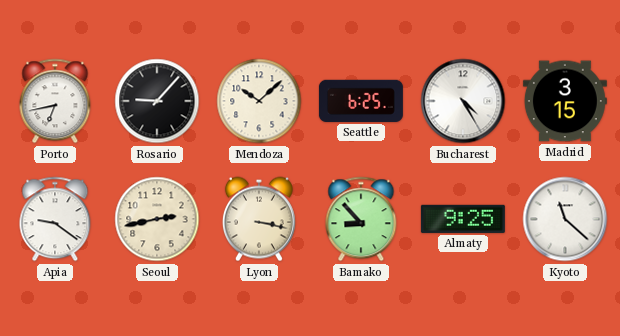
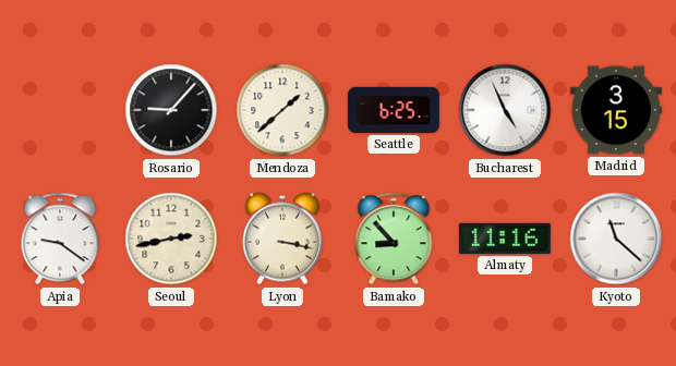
Porto: 6:43 -> none (55, 101)
Mendoza: 10:08 -> 1:38 (282, 110)
Bucharest: 4:25 -> 4:56 (505, 110)
Almaty: 9:25 -> 11:16 (505, 239)
